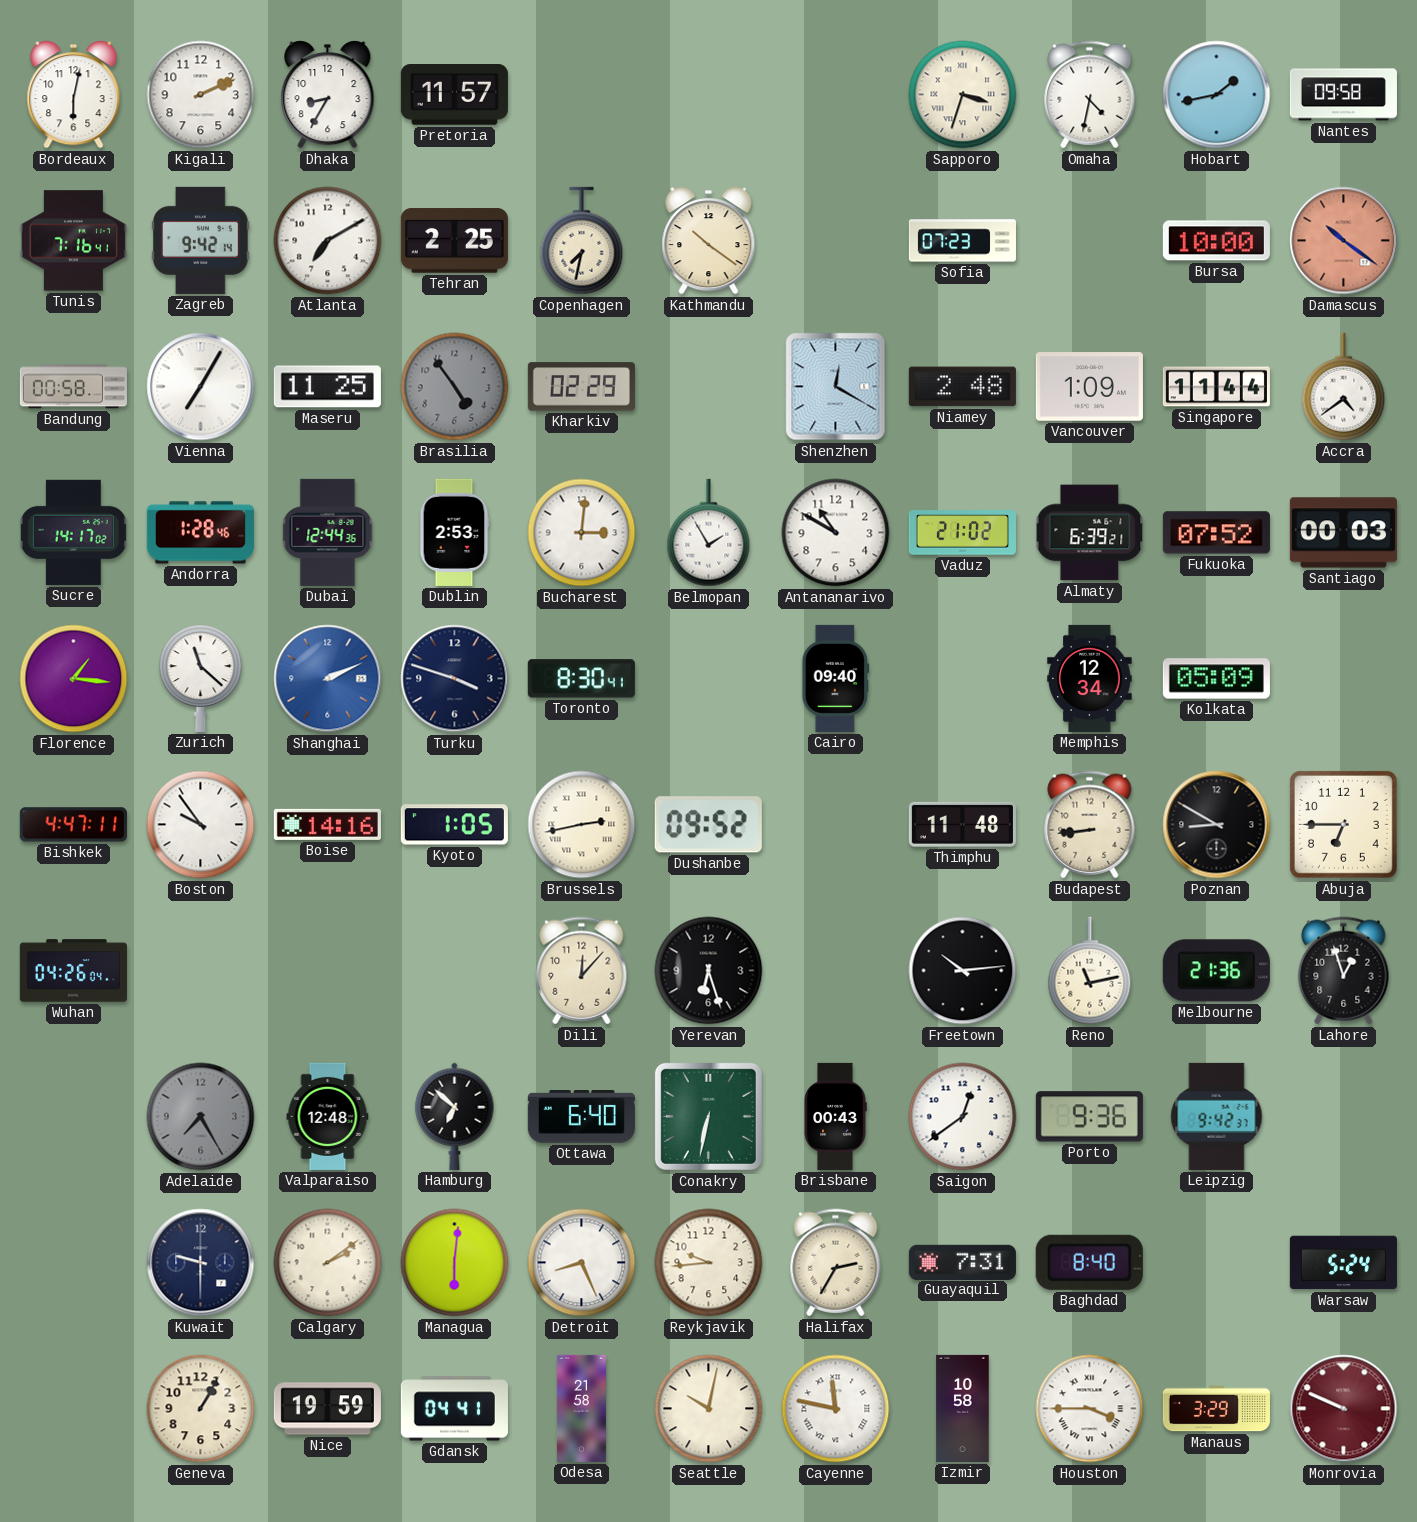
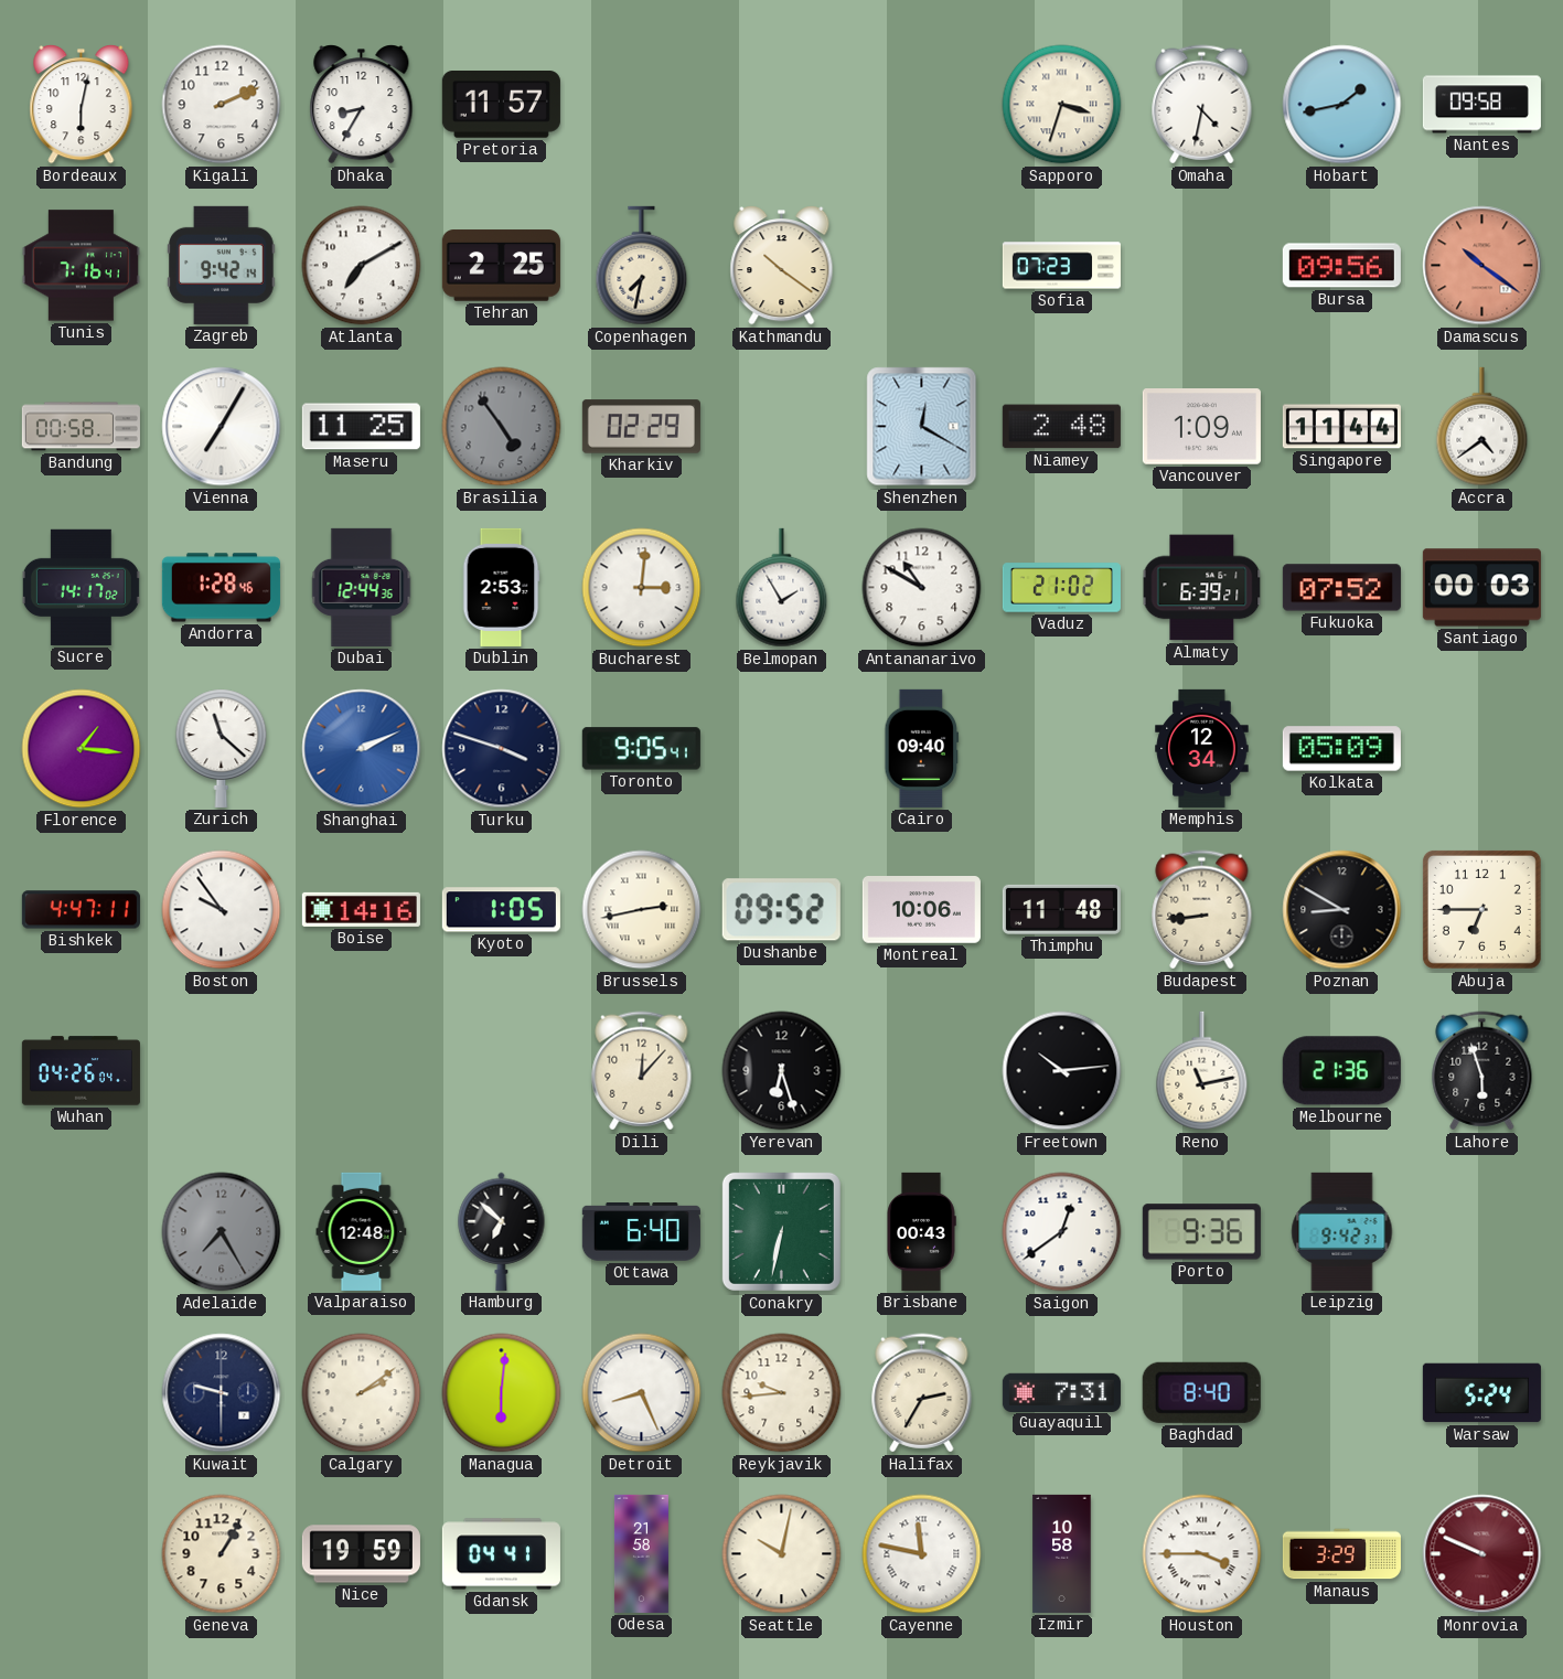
Bursa: 10:00 -> 09:56 (1341, 266)
Toronto: 8:30 -> 9:05 (641, 749)
Montreal: none -> 10:06 (921, 910)
Lahore: 12:57 -> 5:57 (1482, 1071)
